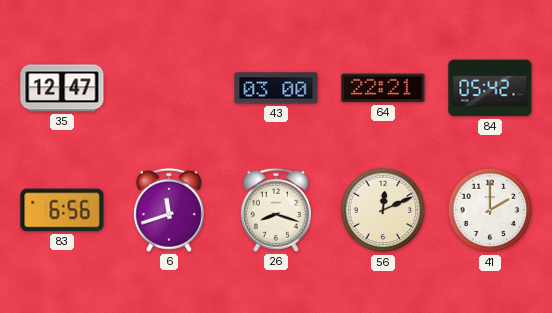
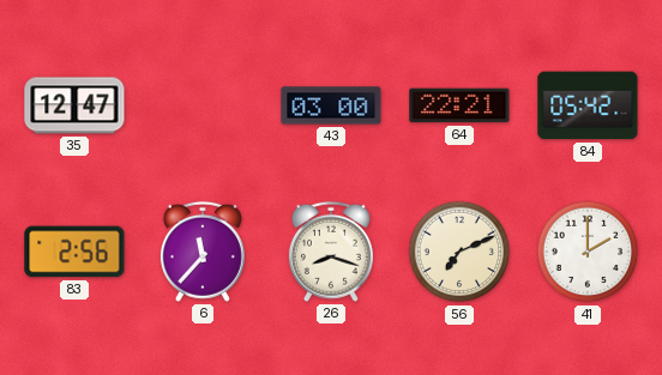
83: 6:56 -> 2:56 (74, 252)
6: 11:42 -> 11:37 (203, 252)
56: 12:11 -> 7:11 (459, 252)
